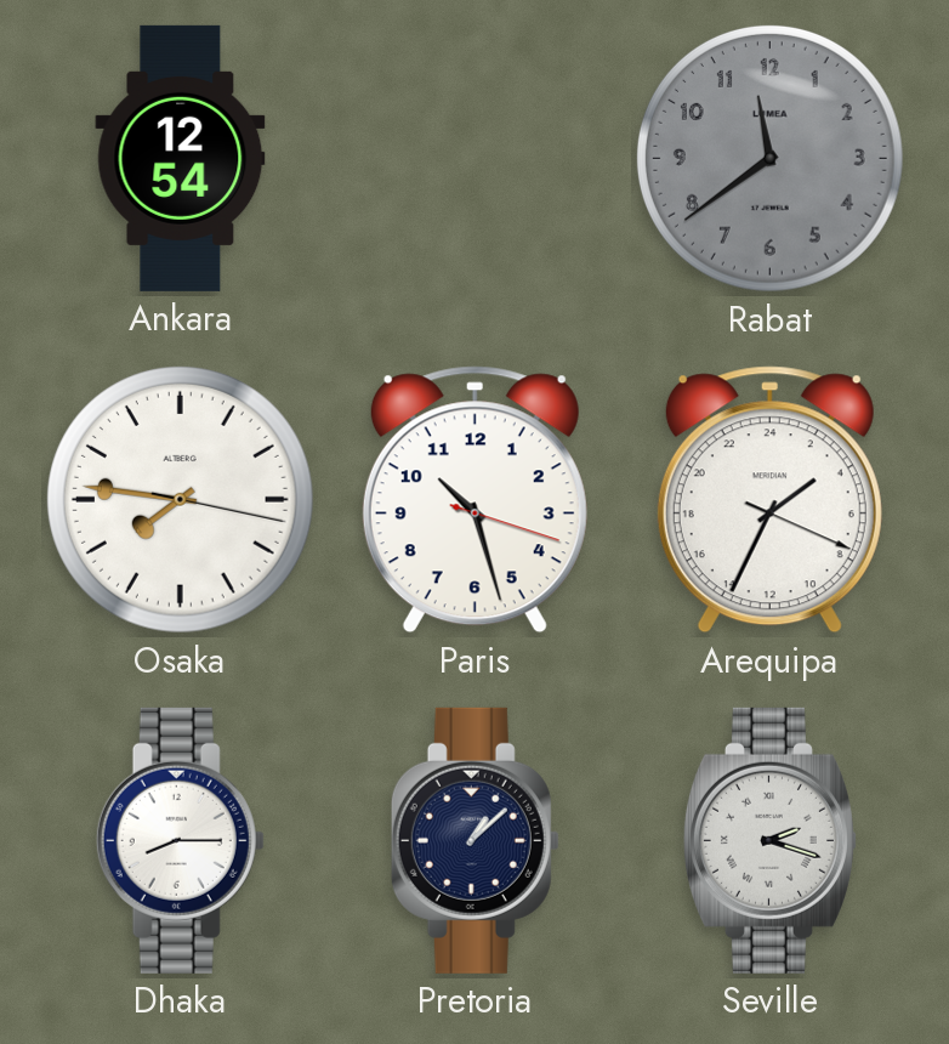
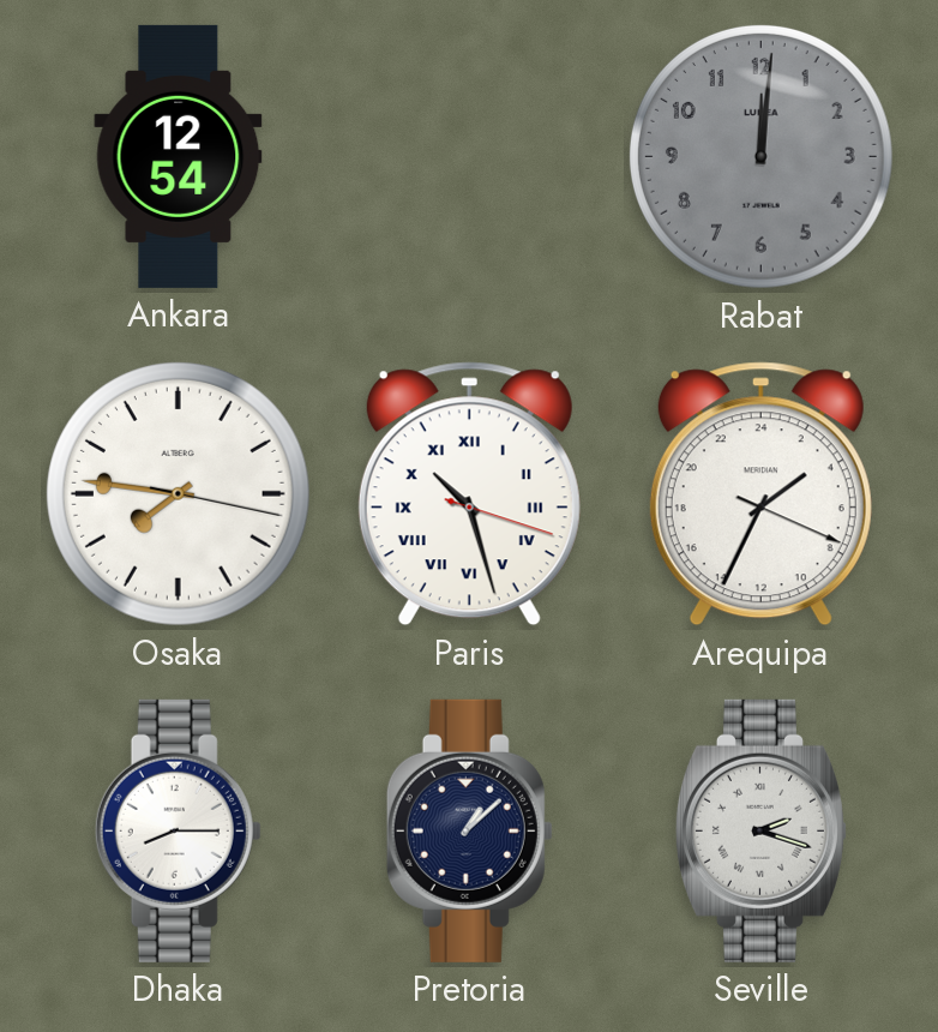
Rabat: 11:39 -> 12:01 (760, 156)
Paris numerals: Arabic -> Roman (469, 494)
